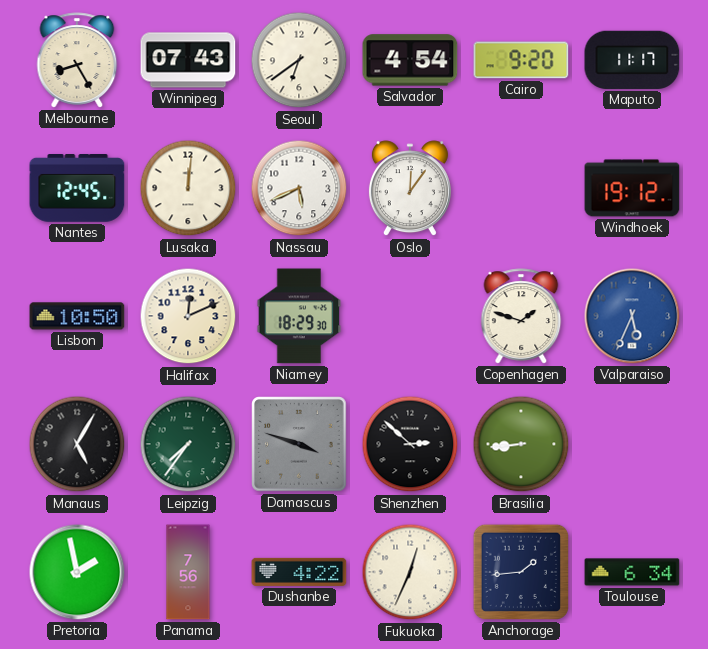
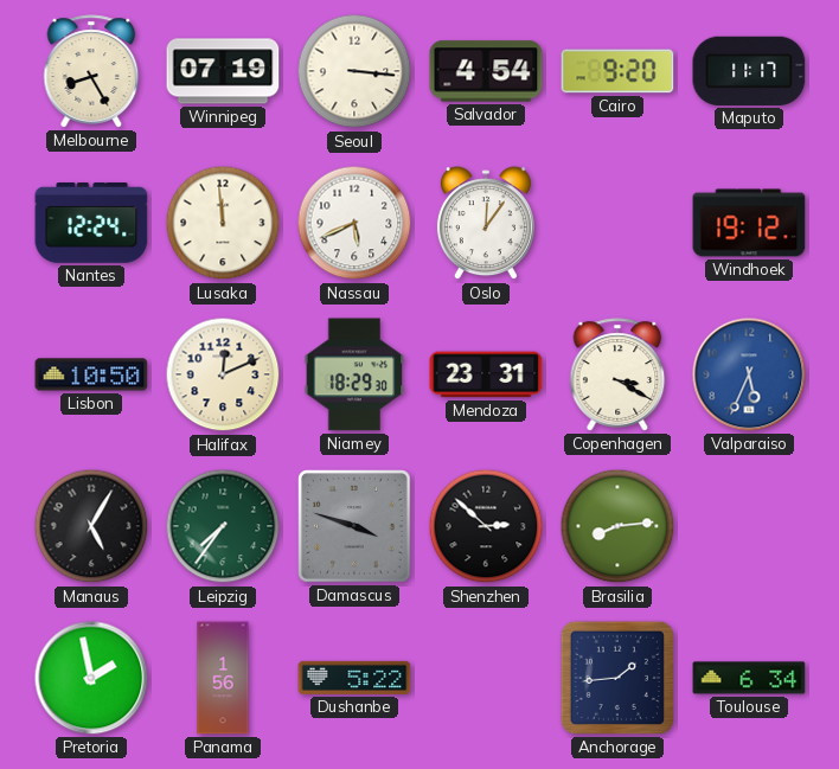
Winnipeg: 07:43 -> 07:19 (223, 71)
Seoul: 6:39 -> 3:16 (354, 71)
Nantes: 12:45 -> 12:24 (91, 224)
Lusaka: 12:01 -> 11:59 (223, 223)
Mendoza: none -> 23:31 (486, 374)
Copenhagen: 1:48 -> 3:20 (617, 374)
Brasilia: 8:44 -> 8:14 (617, 526)
Panama: 7:56 -> 1:56 (223, 678)
Dushanbe: 4:22 -> 5:22 (354, 678)
Fukuoka: 12:34 -> none (410, 572)
